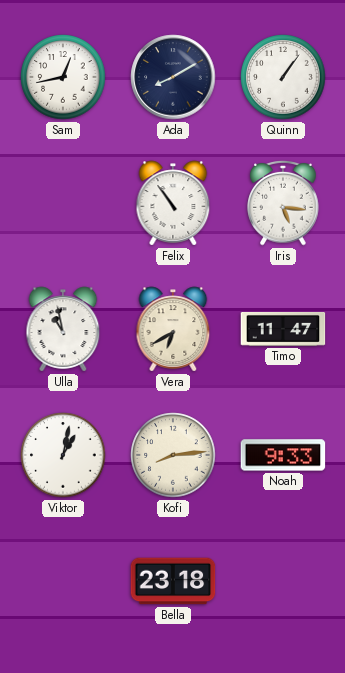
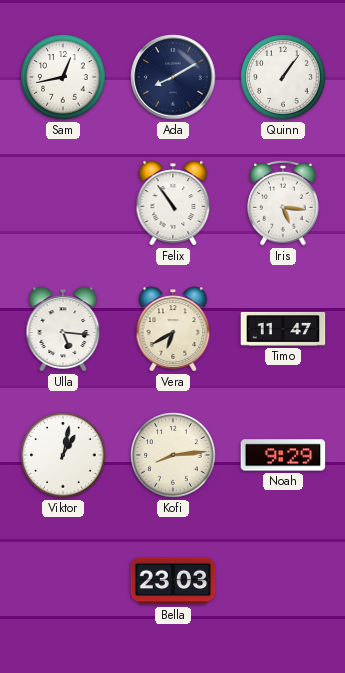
Ulla: 10:58 -> 5:16 (63, 329)
Noah: 9:33 -> 9:29 (283, 455)
Bella: 23:18 -> 23:03 (173, 581)
